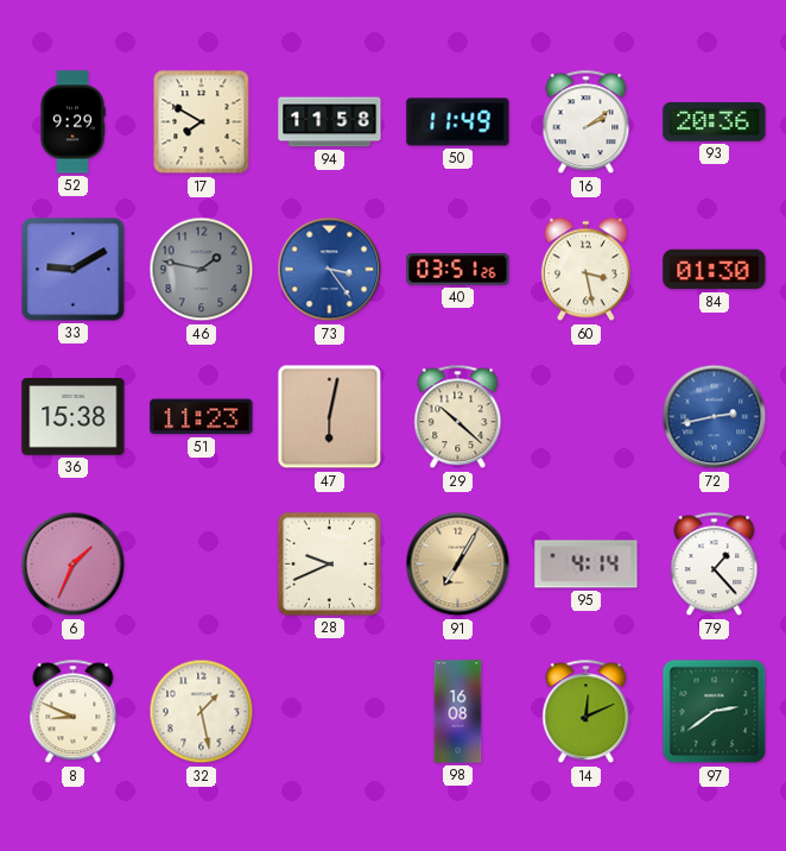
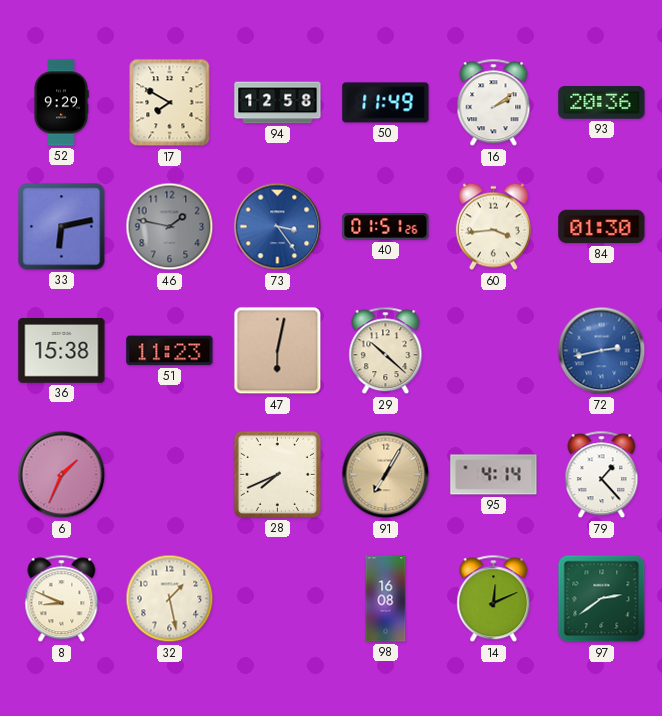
94: 11:58 -> 12:58 (278, 103)
33: 9:10 -> 6:13 (62, 227)
40: 03:51 -> 01:51 (386, 227)
60: 3:28 -> 3:44 (493, 227)
28: 9:41 -> 7:41 (277, 474)
